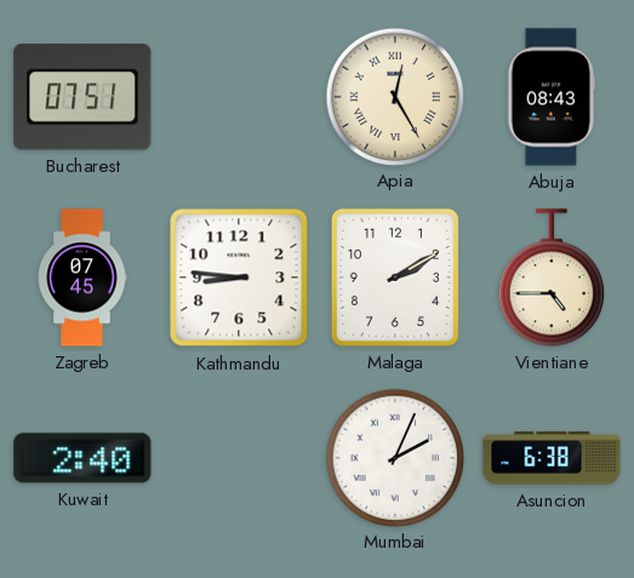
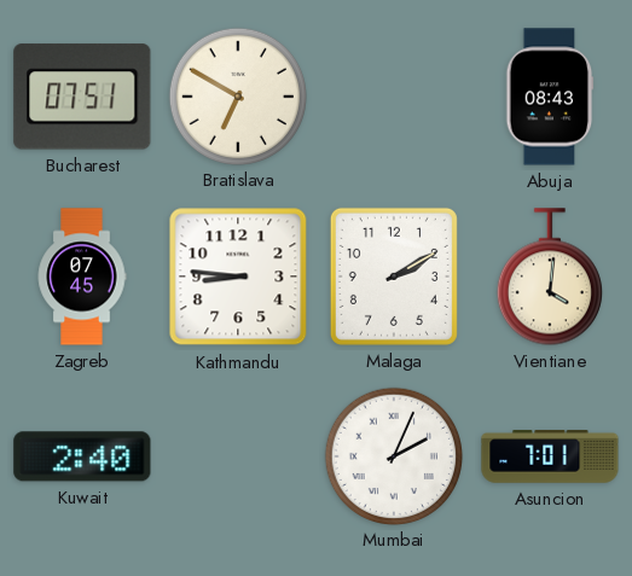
Bratislava: none -> 6:50 (237, 95)
Apia: 12:25 -> none (394, 96)
Vientiane: 4:45 -> 4:01 (550, 277)
Asuncion: 6:38 -> 7:01 (550, 456)
